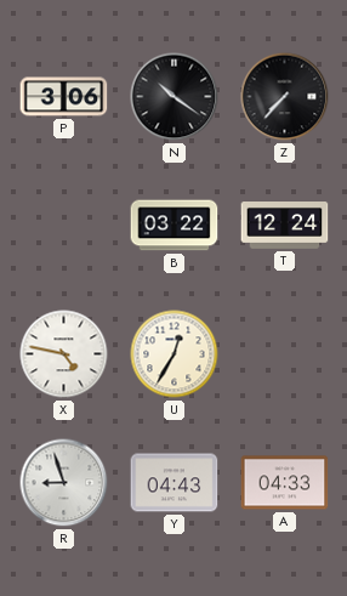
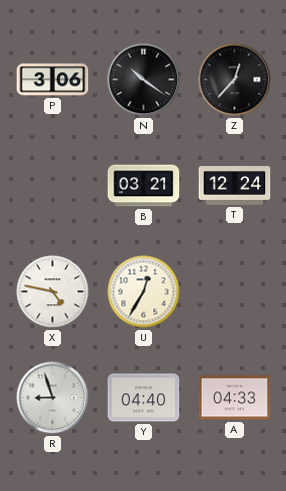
Z: 7:37 -> 12:37 (235, 80)
B: 03:22 -> 03:21 (144, 186)
Y: 04:43 -> 04:40 (144, 398)
